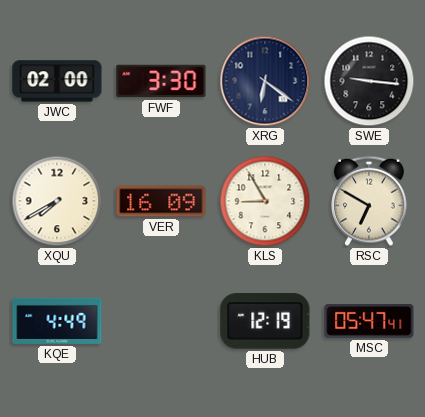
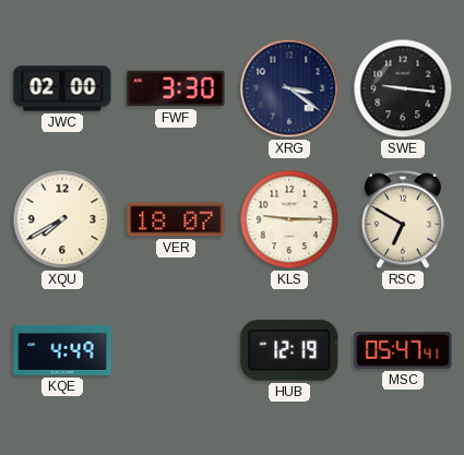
XRG: 6:21 -> 3:21 (289, 88)
VER: 16:09 -> 18:07 (176, 219)
KLS: 8:55 -> 9:15 (289, 219)
